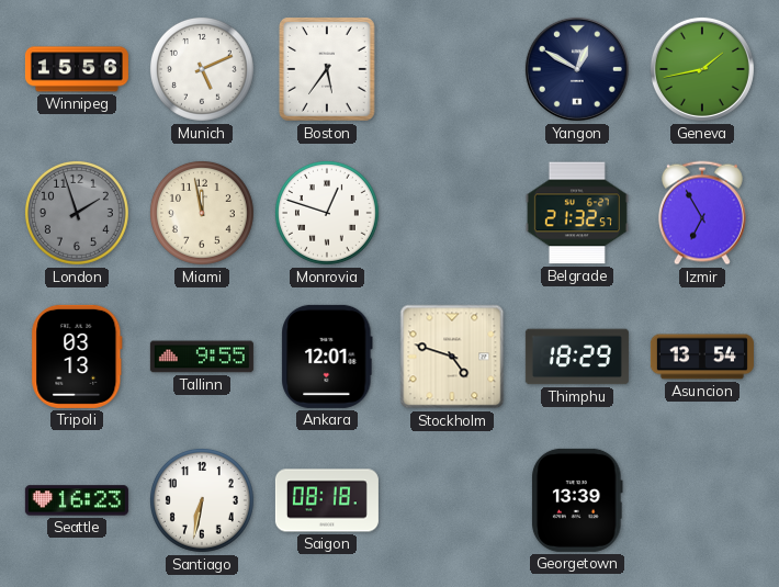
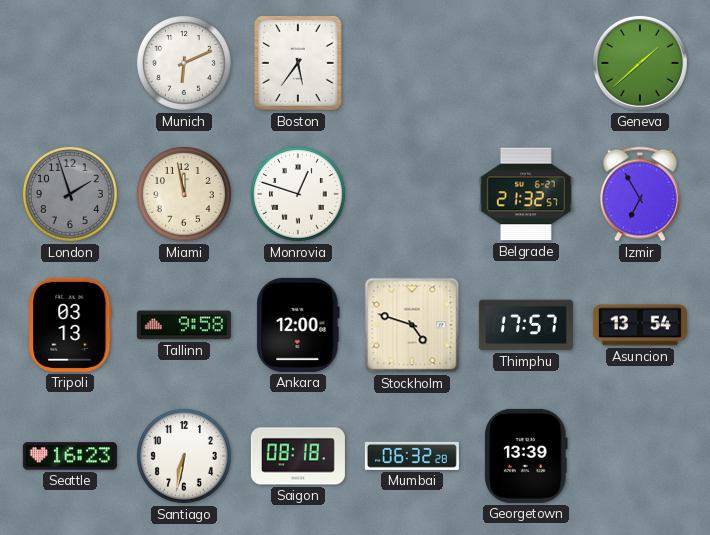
Winnipeg: 15:56 -> none (77, 69)
Munich: 5:11 -> 6:11 (184, 63)
Yangon: 12:50 -> none (577, 69)
Geneva: 1:43 -> 1:38 (640, 63)
Tallinn: 9:55 -> 9:58 (184, 325)
Ankara: 12:01 -> 12:00 (298, 325)
Thimphu: 18:29 -> 17:57 (526, 325)
Mumbai: none -> 06:32 (412, 456)
